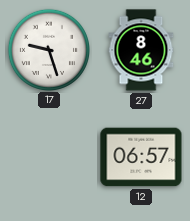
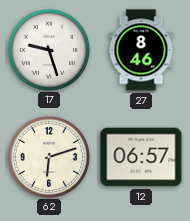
62: none -> 6:12 (48, 156)
